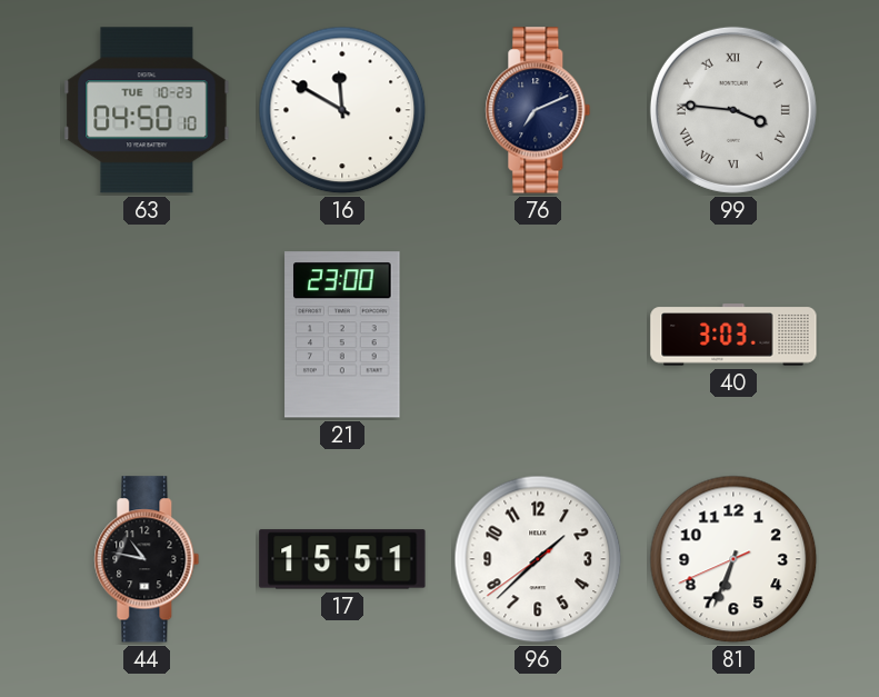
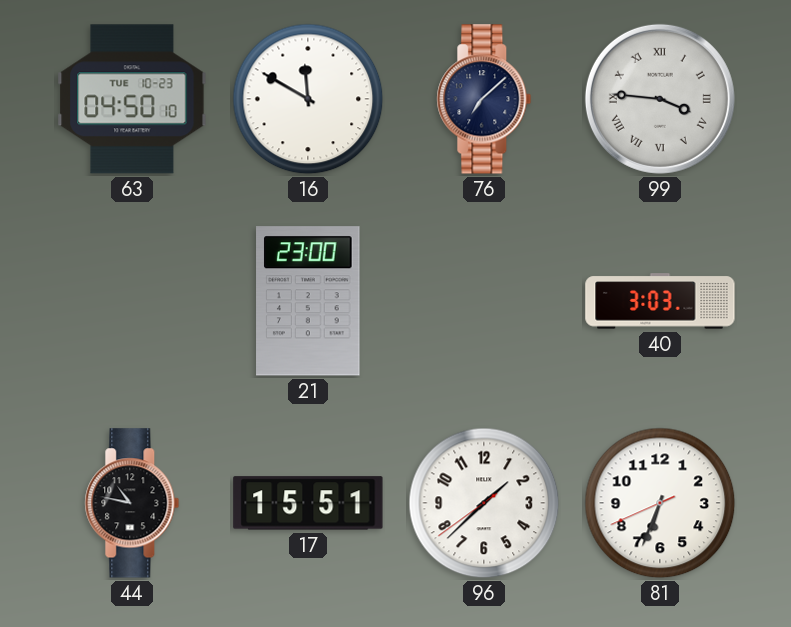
76: 7:11 -> 7:08 (484, 99)
